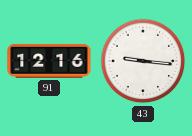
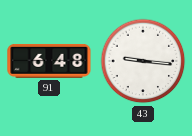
91: 12:16 -> 6:48 (49, 61)
